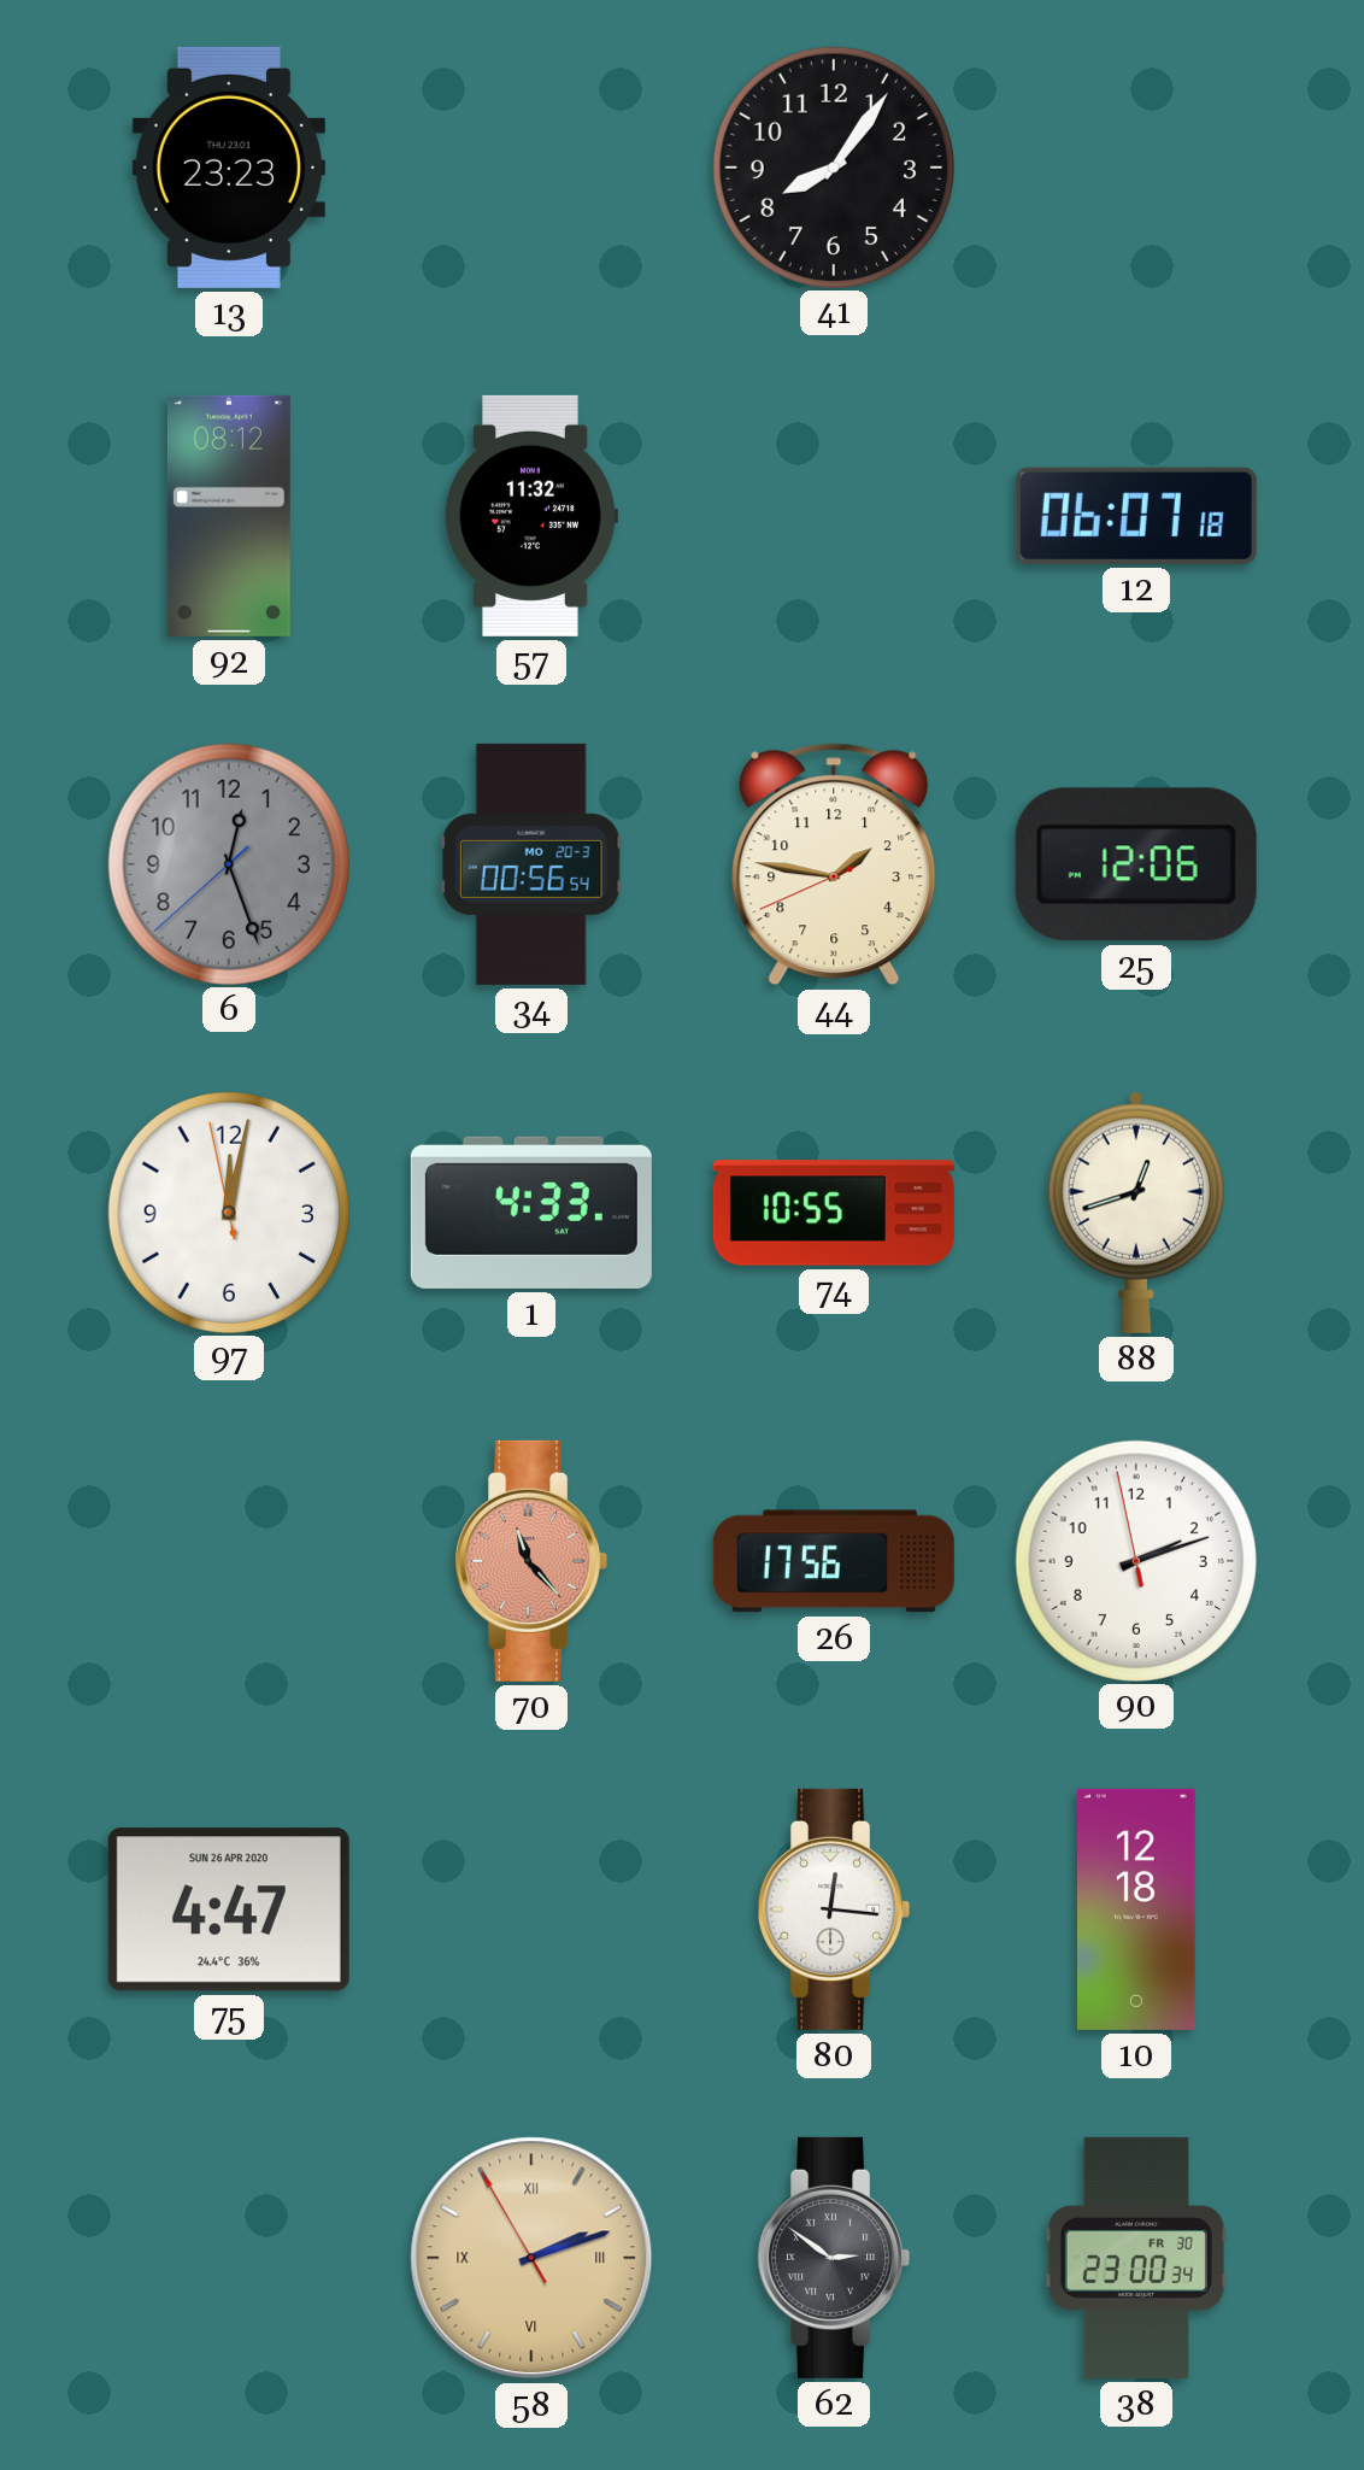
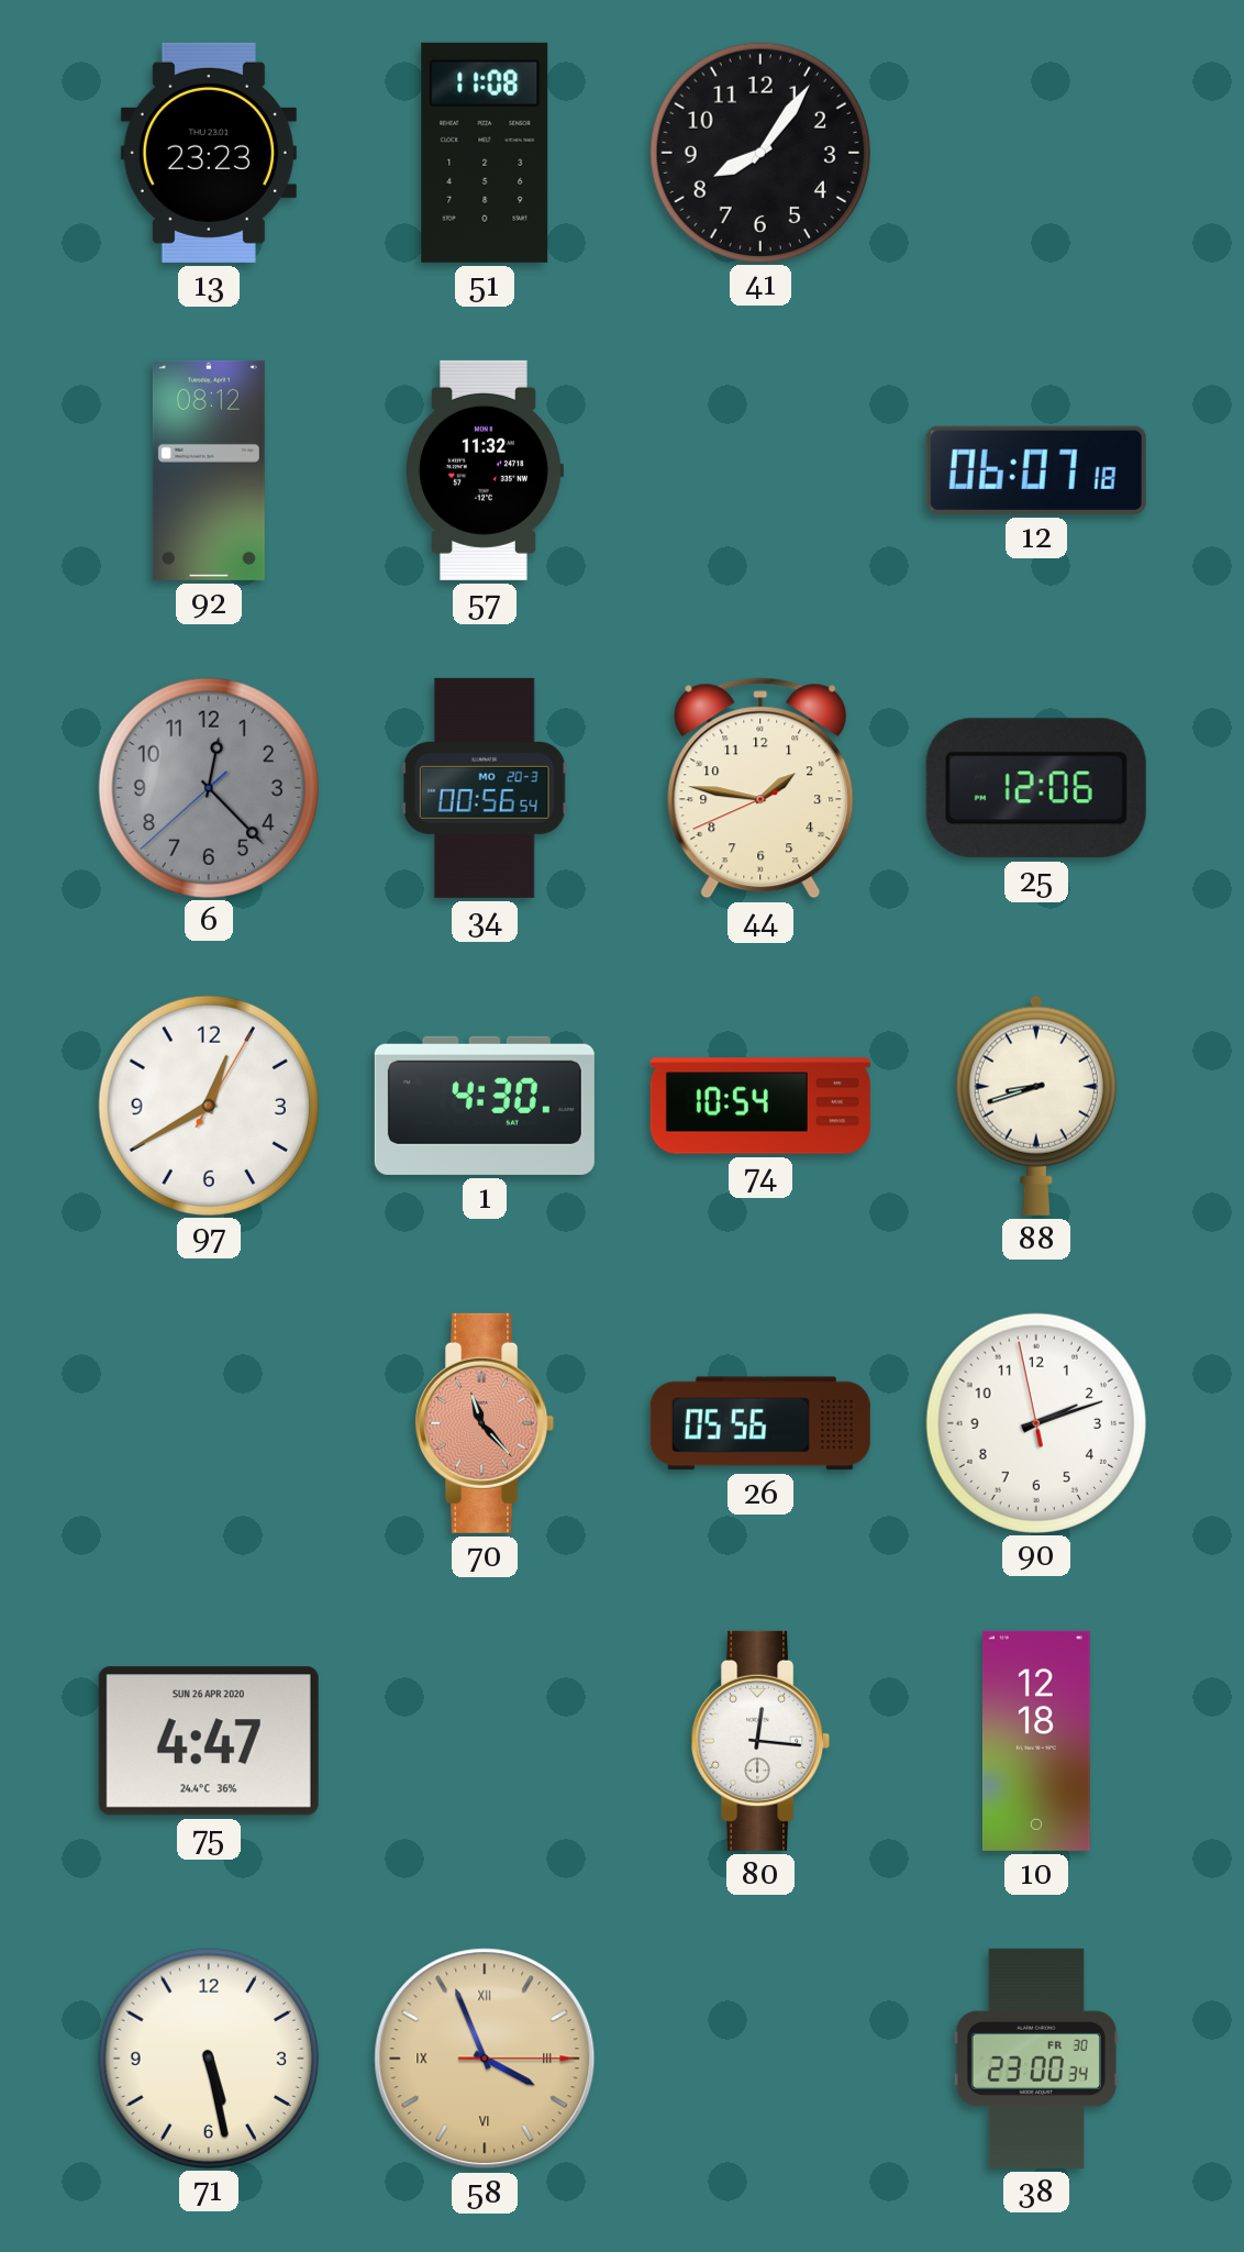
51: none -> 11:08 (485, 153)
6: 12:26 -> 12:22 (208, 787)
97: 12:01 -> 12:40 (208, 1105)
1: 4:33 -> 4:30 (485, 1106)
74: 10:55 -> 10:54 (760, 1106)
88: 12:42 -> 8:42 (1036, 1106)
26: 17:56 -> 05:56 (760, 1423)
71: none -> 5:28 (208, 2057)
58: 2:11 -> 3:56 (485, 2059)
62: 2:51 -> none (834, 2258)
